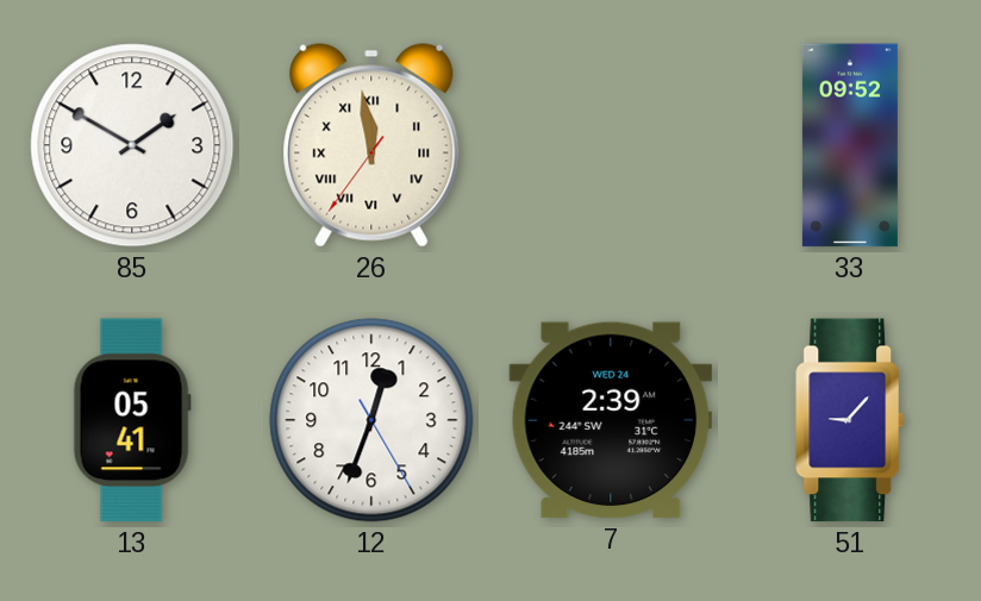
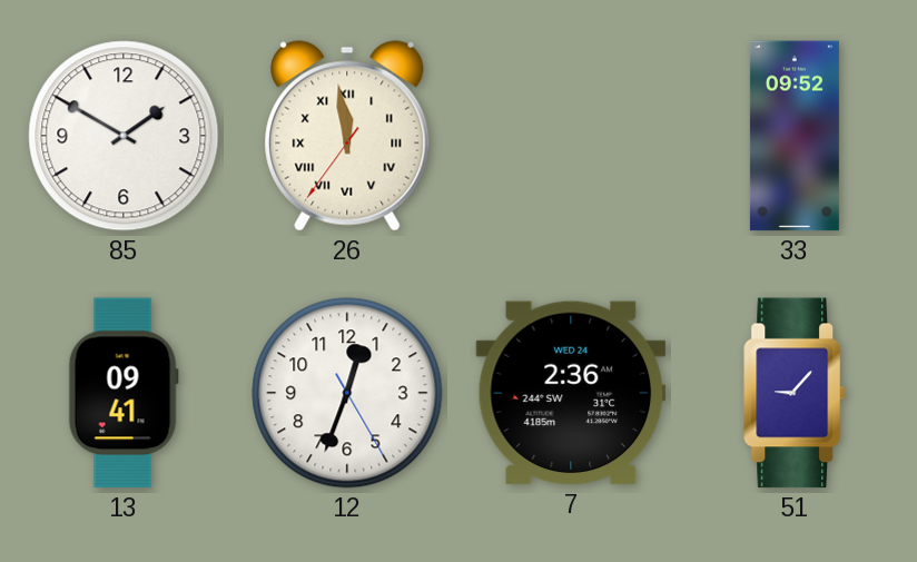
13: 05:41 -> 09:41 (124, 393)
7: 2:39 -> 2:36 (571, 393)
